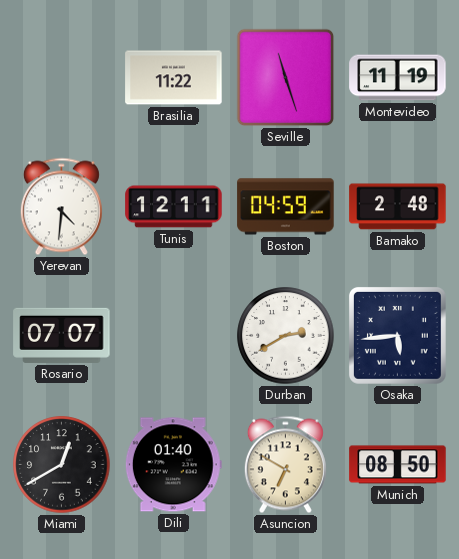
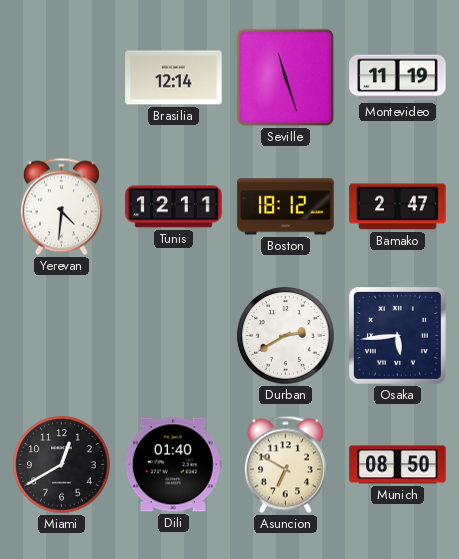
Brasilia: 11:22 -> 12:14 (174, 78)
Boston: 04:59 -> 18:12 (286, 207)
Bamako: 2:48 -> 2:47 (398, 207)
Rosario: 07:07 -> none (62, 335)
